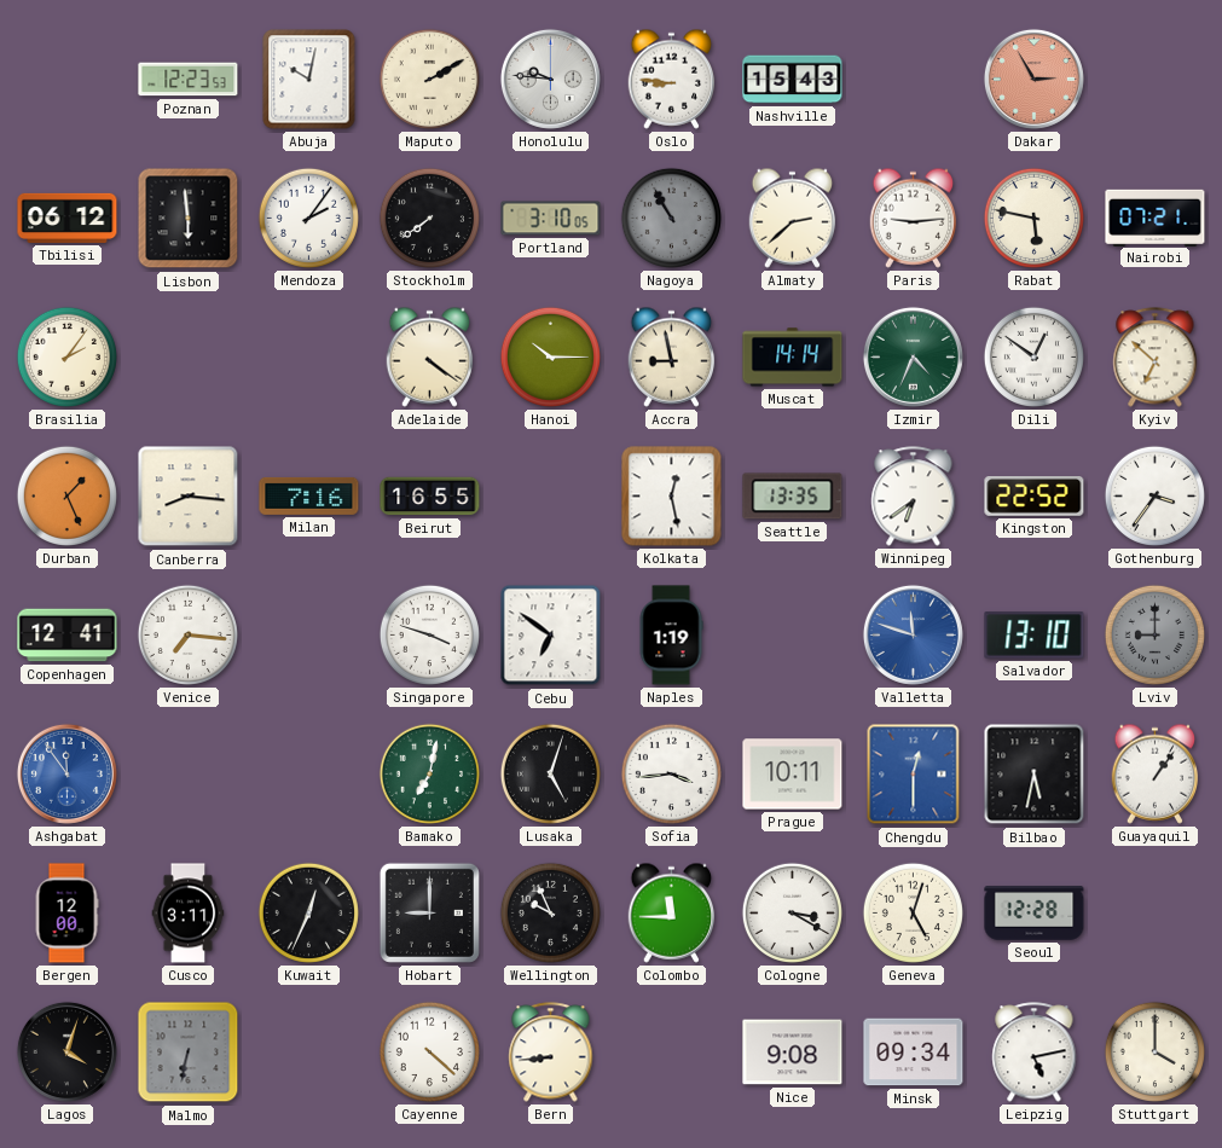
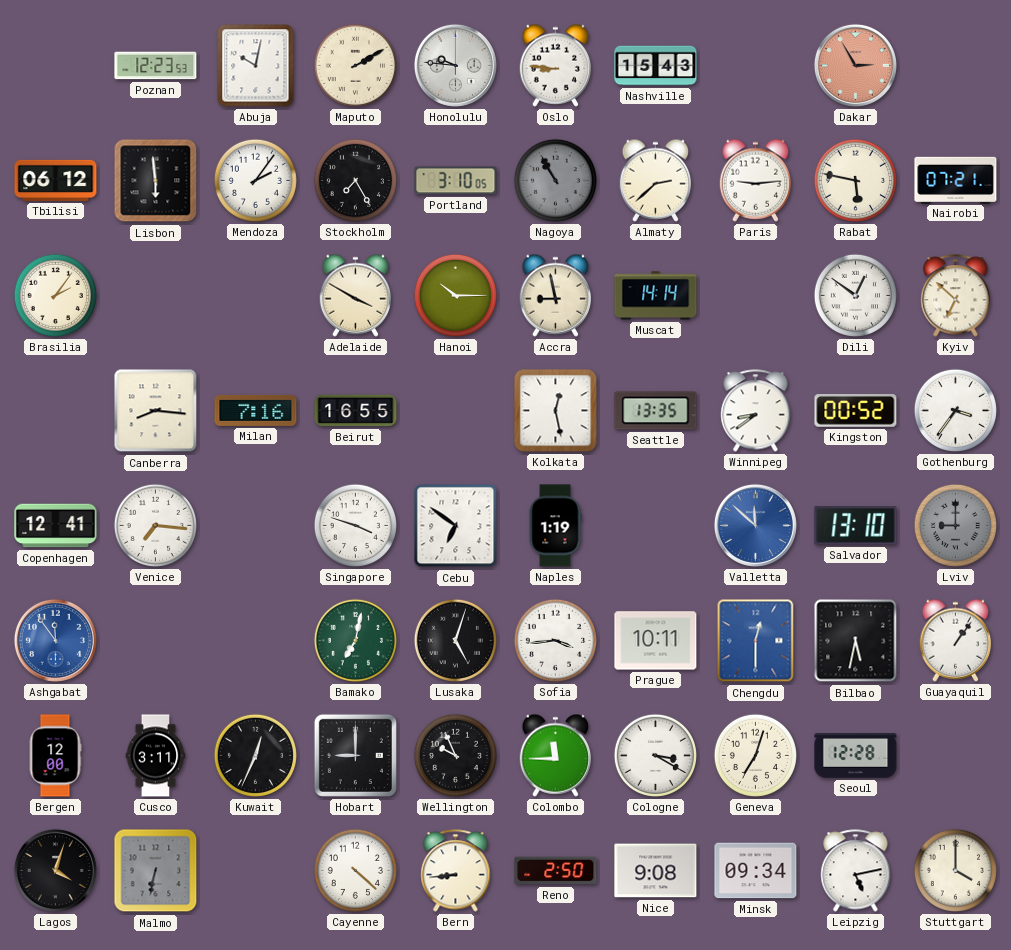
Stockholm: 7:39 -> 7:25 (355, 180)
Adelaide: 4:21 -> 3:50 (356, 295)
Izmir: 4:34 -> none (913, 356)
Durban: 1:26 -> none (66, 495)
Winnipeg: 6:39 -> 8:39 (756, 411)
Kingston: 22:52 -> 00:52 (856, 411)
Valletta: 11:48 -> 11:52 (755, 525)
Geneva: 5:03 -> 7:03 (755, 755)
Reno: none -> 2:50 (556, 871)
